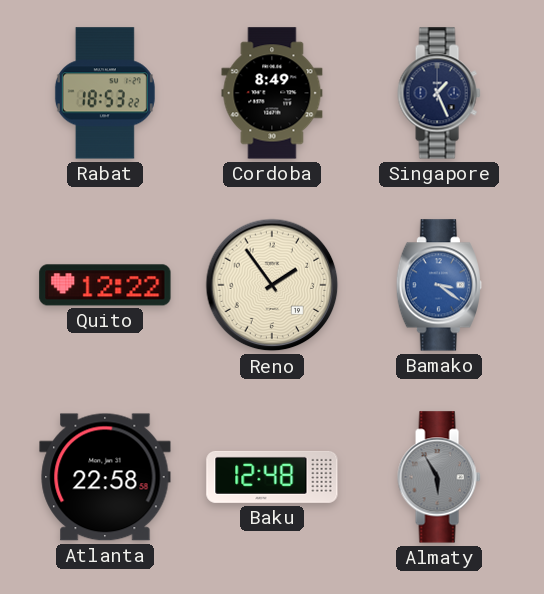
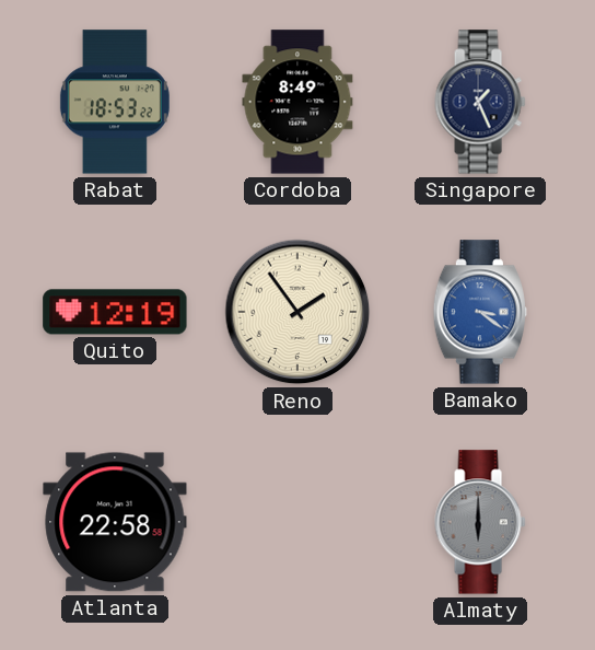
Quito: 12:22 -> 12:19 (115, 312)
Baku: 12:48 -> none (272, 477)
Almaty: 5:55 -> 6:00 (480, 522)
